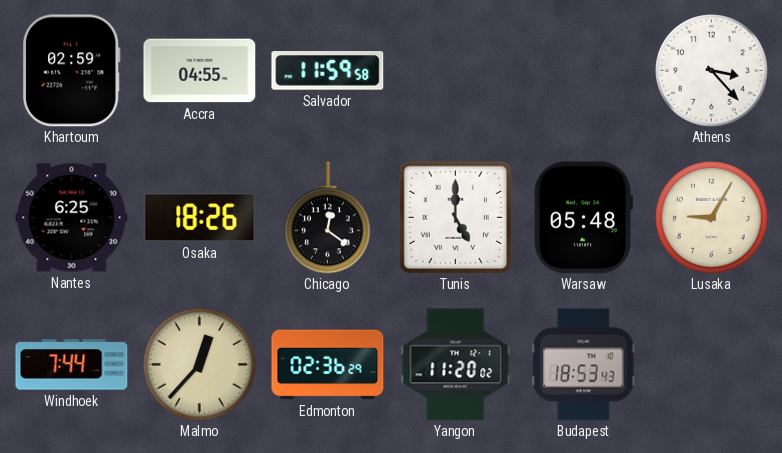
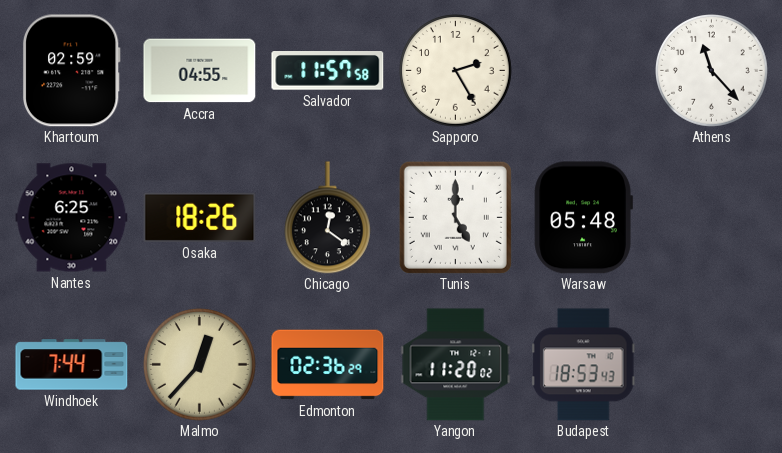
Salvador: 11:59 -> 11:57 (328, 71)
Sapporo: none -> 2:25 (456, 71)
Athens: 3:23 -> 11:23 (712, 71)
Lusaka: 9:05 -> none (712, 218)
